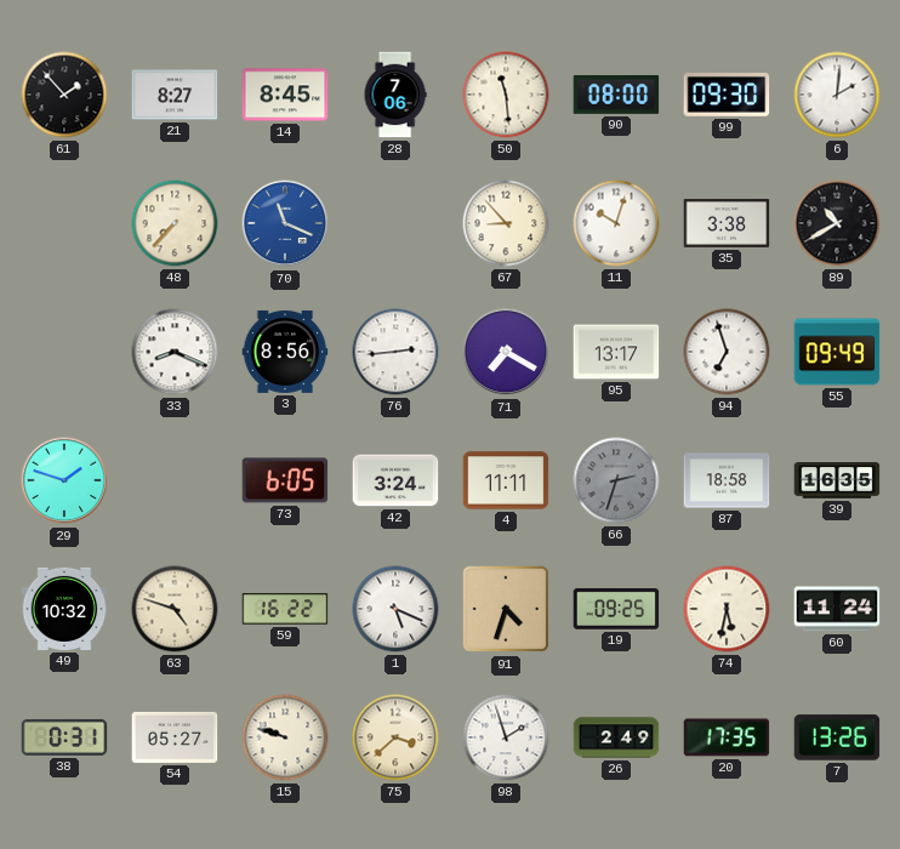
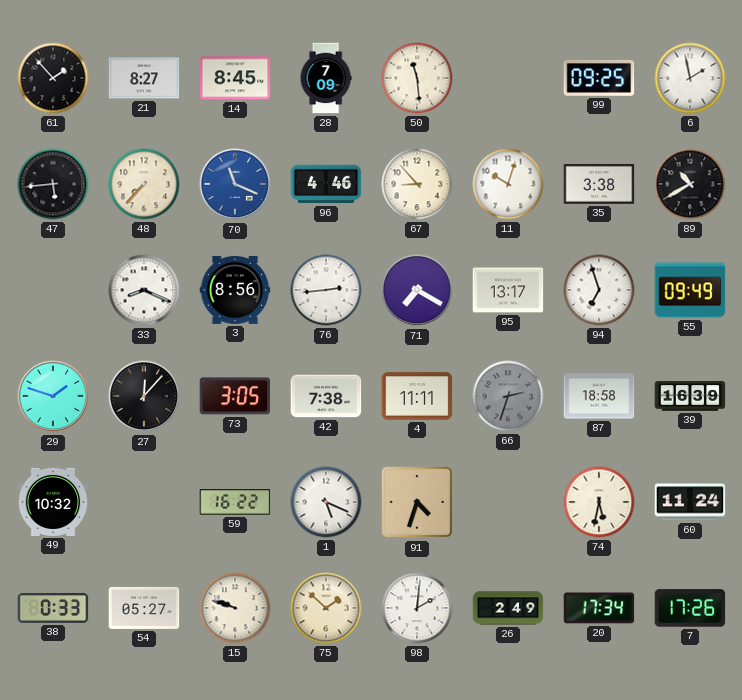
28: 7:06 -> 7:09 (326, 78)
90: 08:00 -> none (616, 95)
99: 09:30 -> 09:25 (599, 78)
6: 2:01 -> 1:58 (690, 78)
47: none -> 5:44 (53, 184)
96: none -> 4:46 (326, 184)
27: none -> 12:07 (144, 396)
73: 6:05 -> 3:05 (235, 396)
42: 3:24 -> 7:38 (326, 396)
39: 16:35 -> 16:39 (690, 396)
63: 4:48 -> none (175, 609)
19: 09:25 -> none (616, 610)
38: 0:31 -> 0:33 (53, 608)
75: 3:38 -> 1:52 (326, 608)
98: 1:57 -> 2:01 (417, 608)
20: 17:35 -> 17:34 (599, 608)
7: 13:26 -> 17:26 (690, 608)
